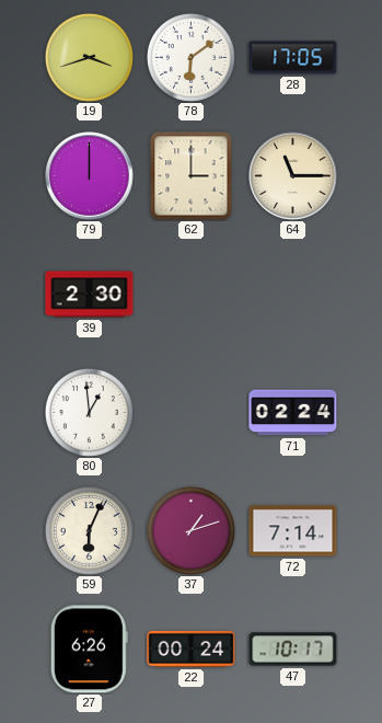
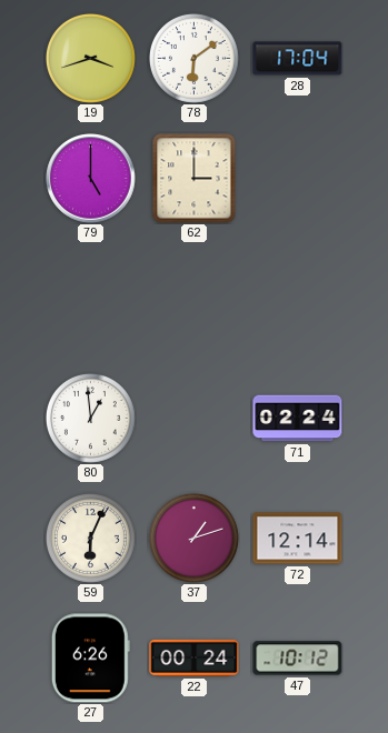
28: 17:05 -> 17:04 (298, 59)
79: 12:00 -> 5:00 (91, 179)
64: 11:15 -> none (293, 176)
39: 2:30 -> none (90, 295)
72: 7:14 -> 12:14 (298, 539)
47: 10:17 -> 10:12 (298, 659)
